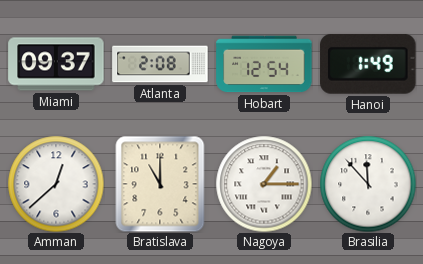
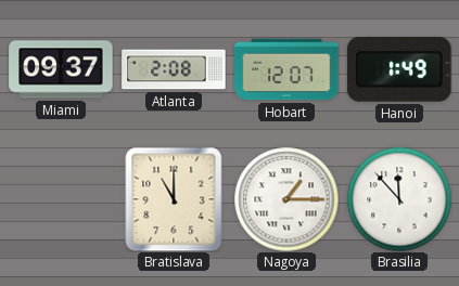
Hobart: 12:54 -> 12:07 (286, 69)
Amman: 12:38 -> none (56, 184)
